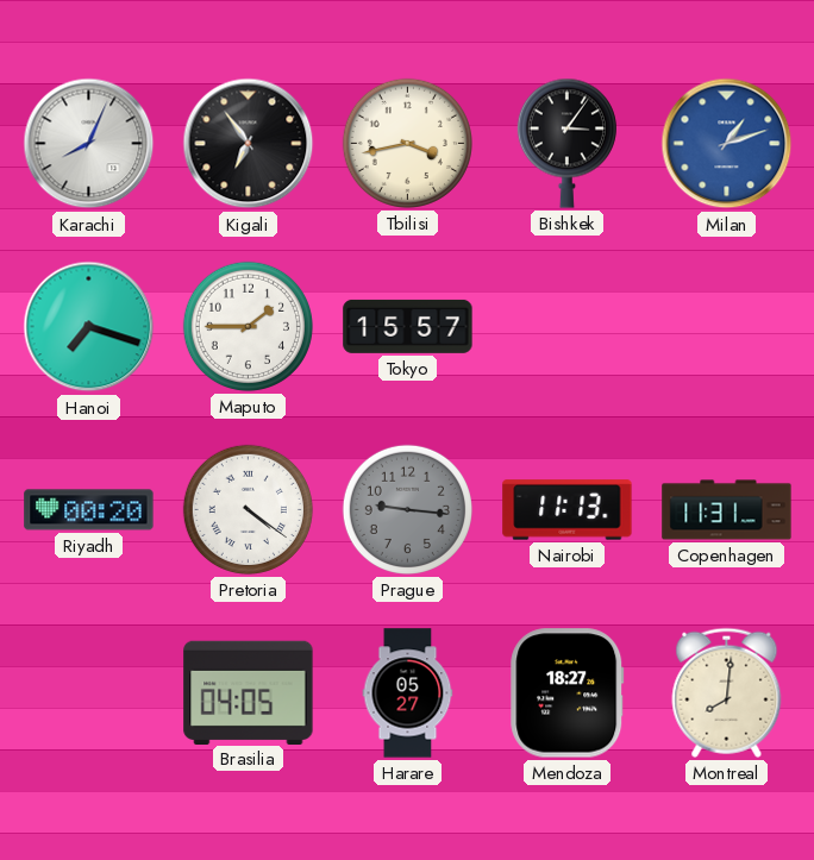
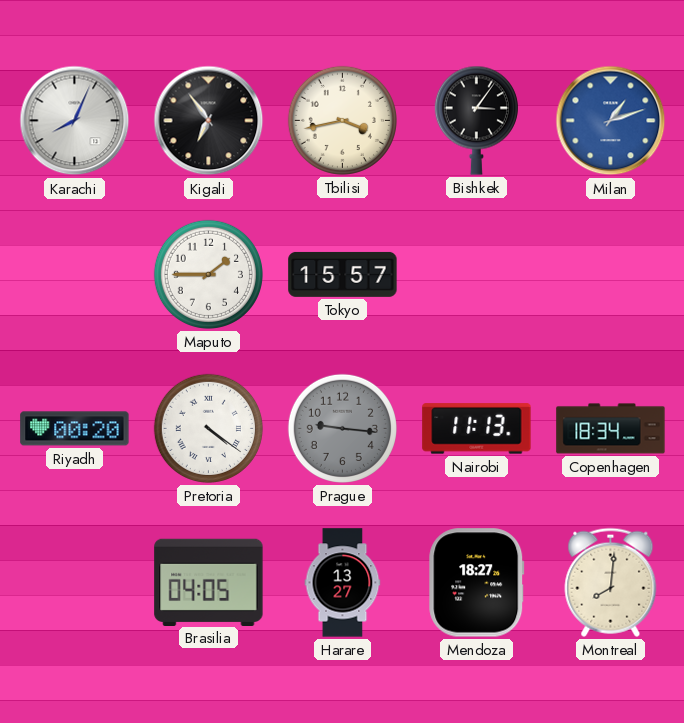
Hanoi: 7:18 -> none (89, 327)
Copenhagen: 11:31 -> 18:34 (611, 429)
Harare: 05:27 -> 13:27 (343, 583)
